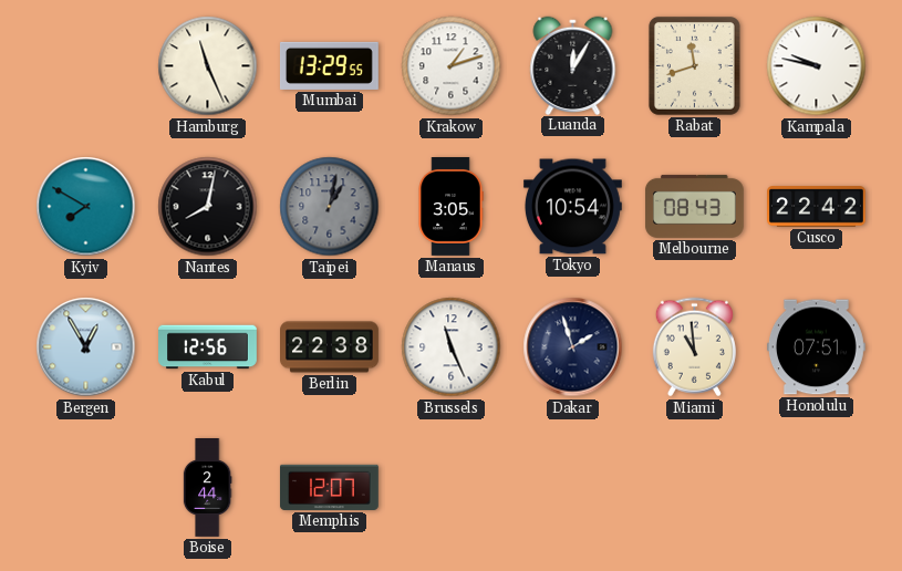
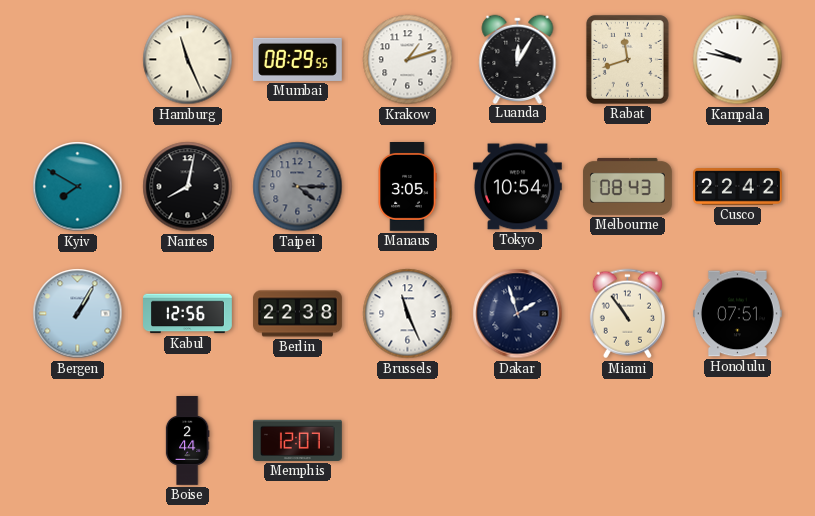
Mumbai: 13:29 -> 08:29 (297, 59)
Taipei: 1:02 -> 4:15 (298, 187)
Bergen: 12:55 -> 1:05 (78, 314)
Miami: 10:59 -> 10:54 (627, 314)
